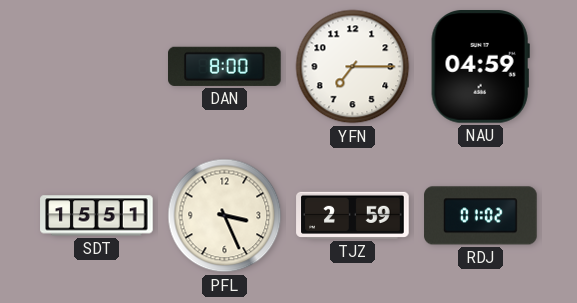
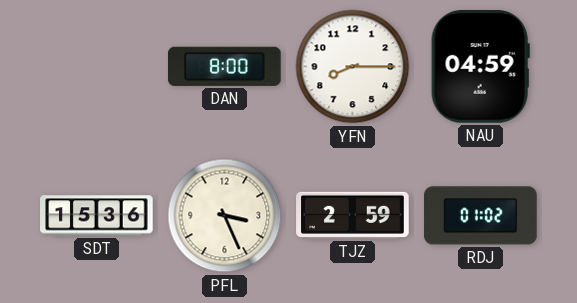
YFN: 7:15 -> 8:15 (353, 67)
SDT: 15:51 -> 15:36 (97, 216)
